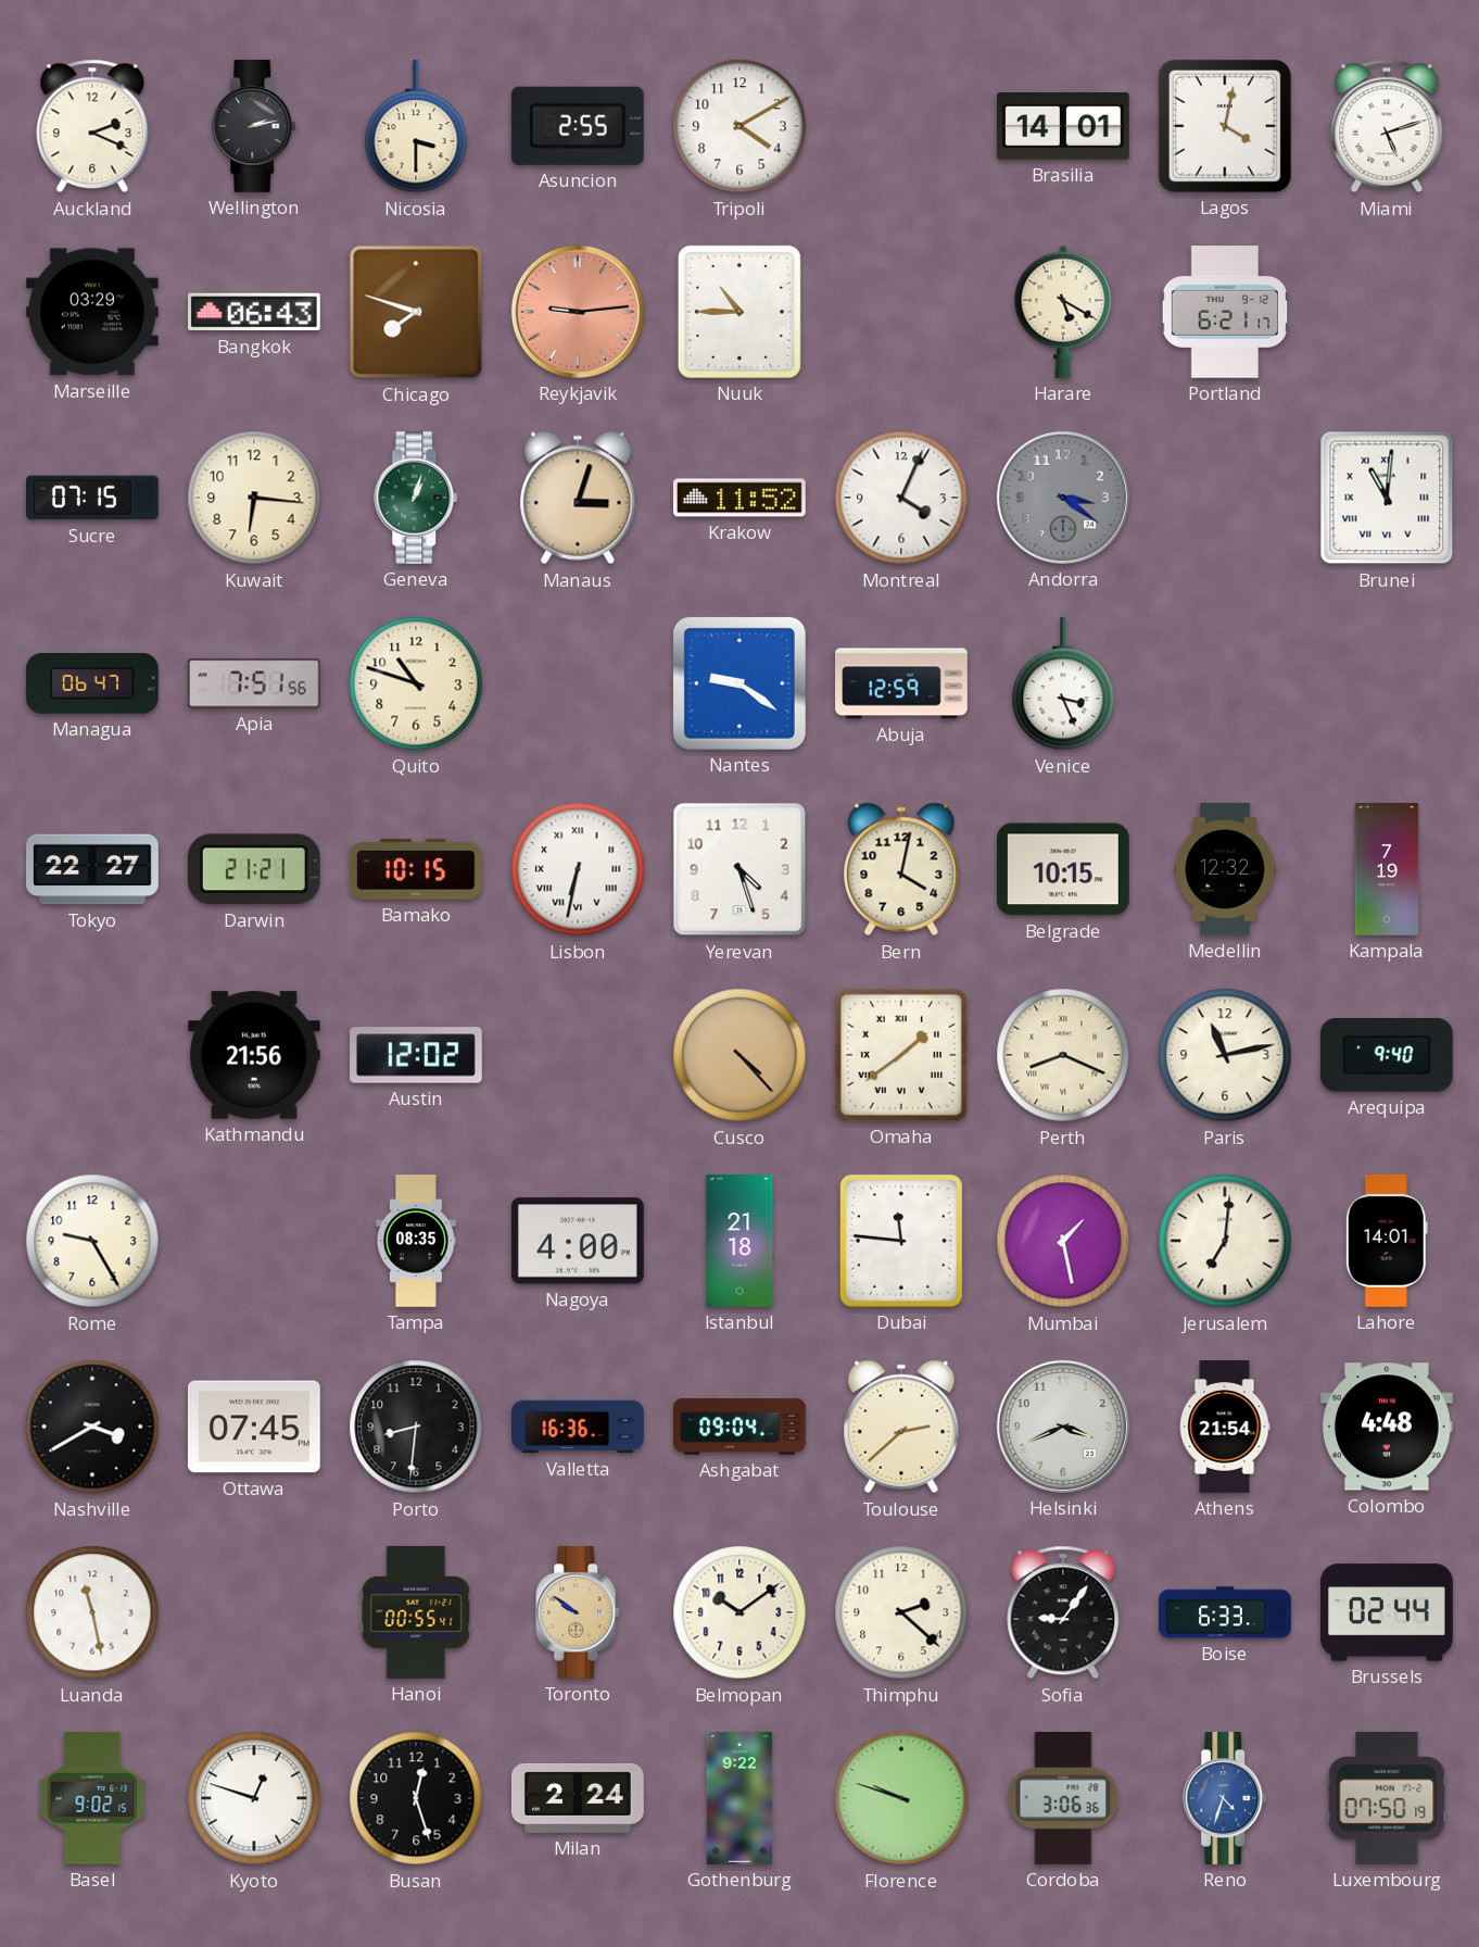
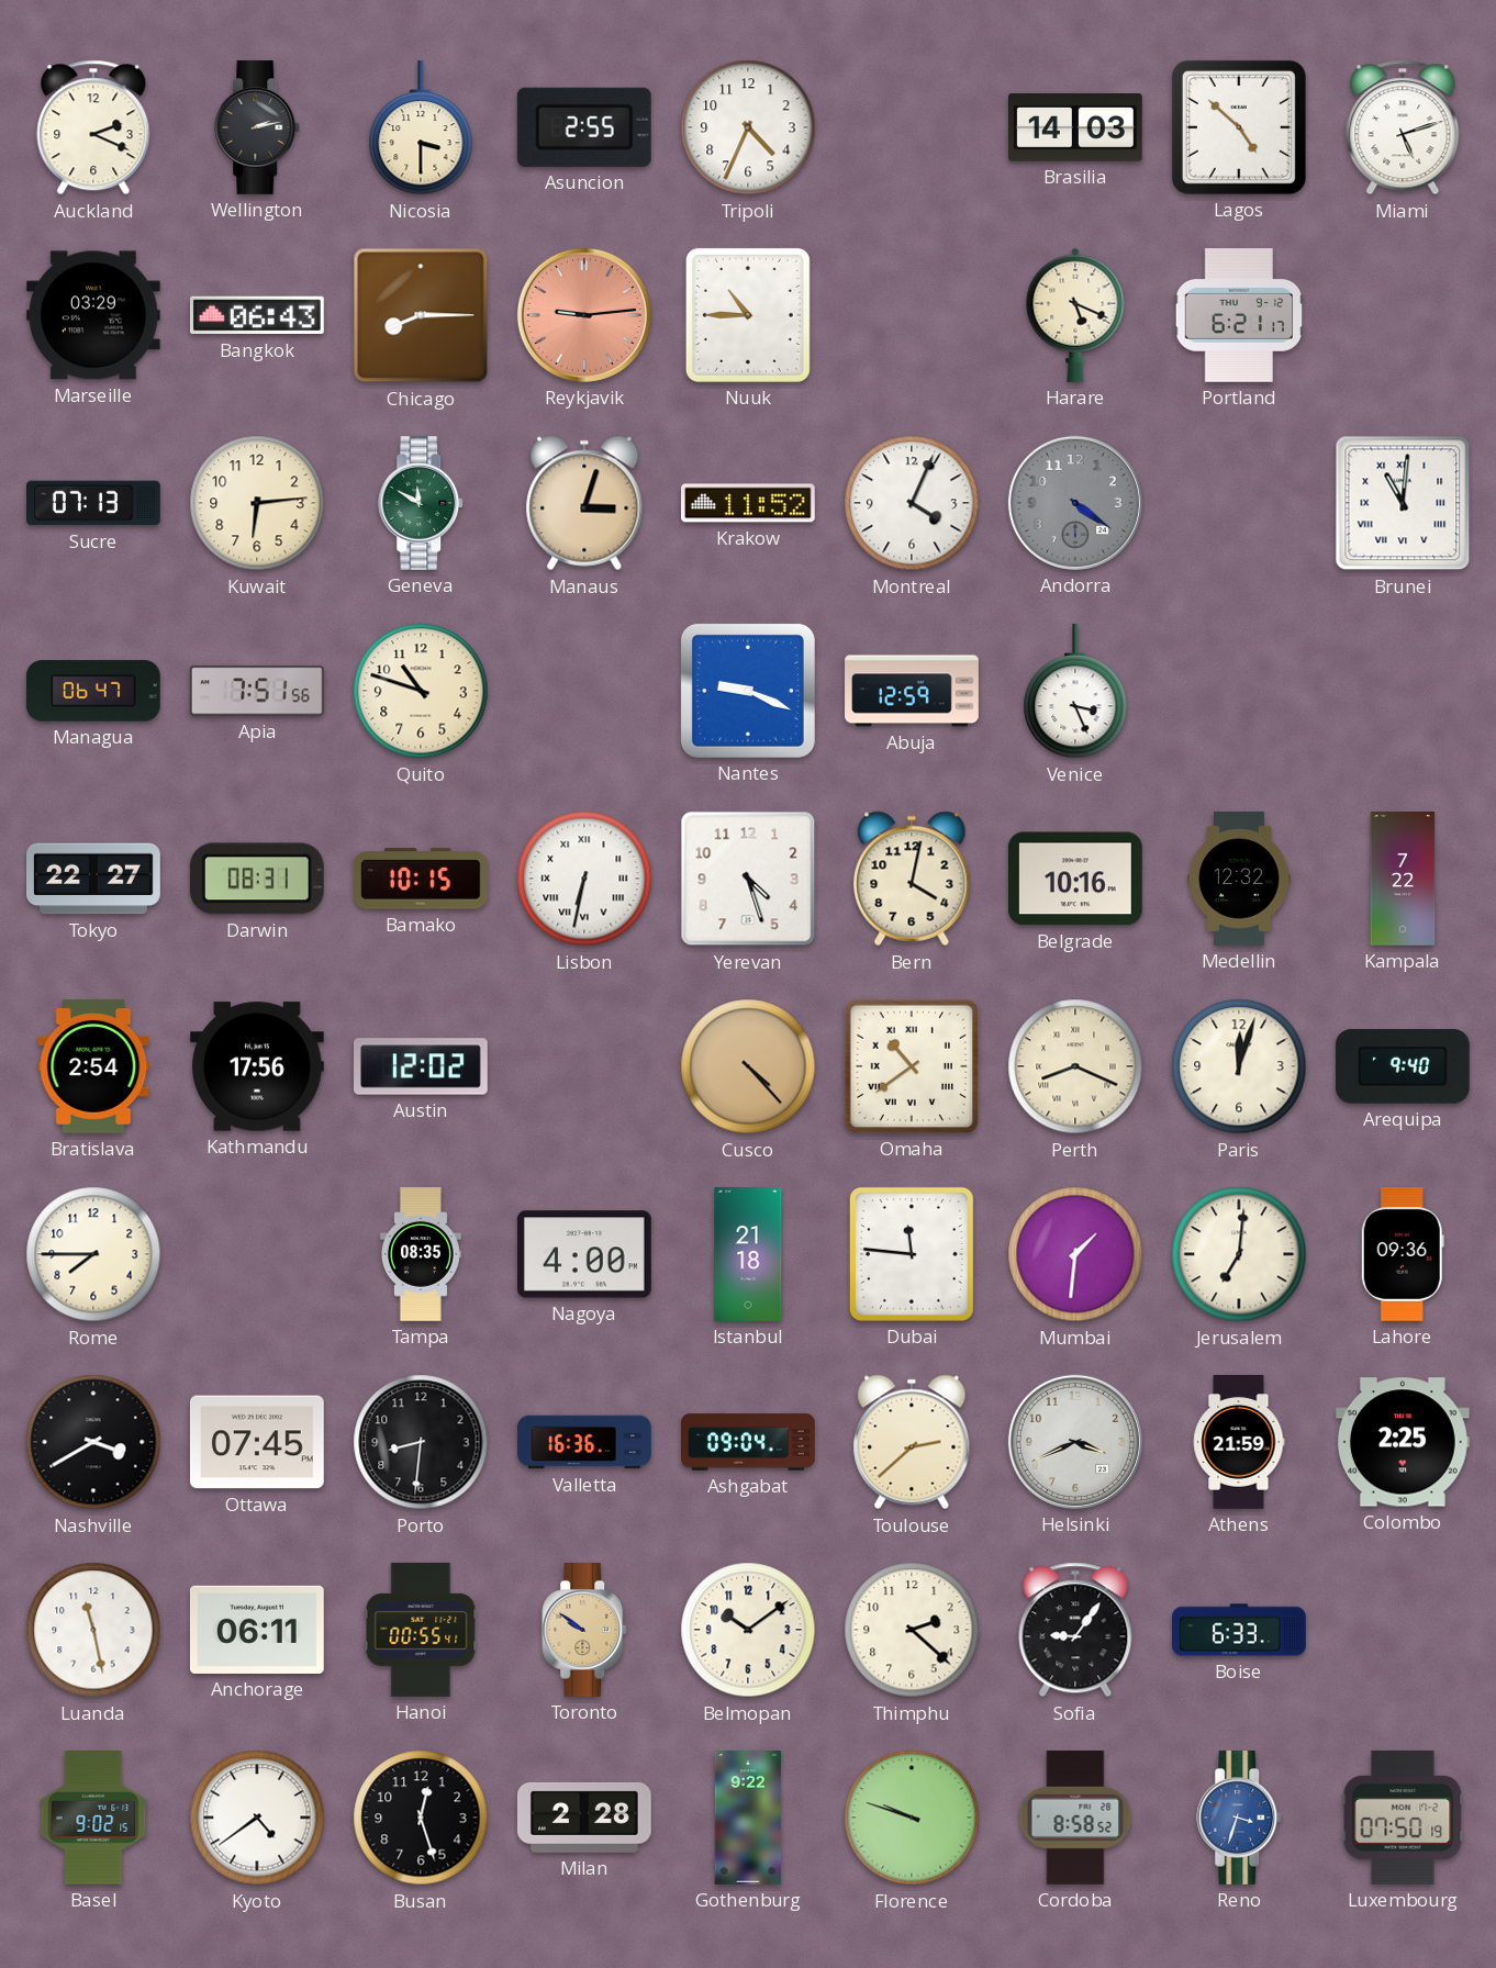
Tripoli: 4:10 -> 4:34 (748, 127)
Brasilia: 14:01 -> 14:03 (1075, 127)
Lagos: 4:02 -> 4:52 (1239, 127)
Chicago: 7:48 -> 8:15 (421, 315)
Harare: 5:20 -> 5:19 (1075, 315)
Sucre: 07:15 -> 07:13 (94, 503)
Kuwait: 6:16 -> 6:14 (257, 503)
Geneva: 1:03 -> 11:50 (422, 504)
Andorra: 3:21 -> 4:21 (1075, 503)
Nantes: 9:21 -> 9:19 (748, 691)
Darwin: 21:21 -> 08:31 (257, 879)
Belgrade: 10:15 -> 10:16 (1075, 879)
Kampala: 7:19 -> 7:22 (1403, 880)
Bratislava: none -> 2:54 (93, 1066)
Kathmandu: 21:56 -> 17:56 (257, 1066)
Omaha: 1:39 -> 10:39 (912, 1066)
Paris: 11:13 -> 12:03 (1239, 1066)
Rome: 9:25 -> 7:45 (93, 1254)
Mumbai: 1:28 -> 1:31 (1075, 1254)
Lahore: 14:01 -> 09:36 (1403, 1254)
Athens: 21:54 -> 21:59 (1239, 1442)
Colombo: 4:48 -> 2:25 (1403, 1442)
Anchorage: none -> 06:11 (257, 1630)
Brussels: 02:44 -> none (1388, 1612)
Kyoto: 12:48 -> 4:39 (257, 1818)
Milan: 2:24 -> 2:28 (584, 1818)
Cordoba: 3:06 -> 8:58 (1075, 1819)
Reno: 4:33 -> 3:33 (1240, 1819)
